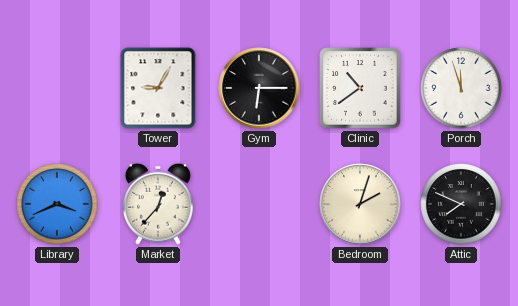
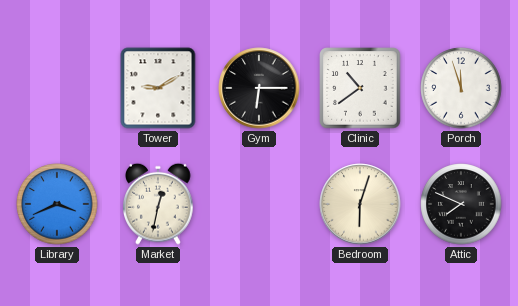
Tower: 9:05 -> 9:10 (158, 88)
Market: 12:37 -> 12:32 (158, 204)
Bedroom: 2:03 -> 6:03 (360, 204)
